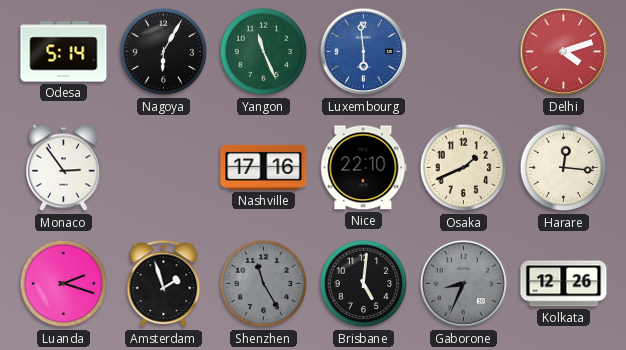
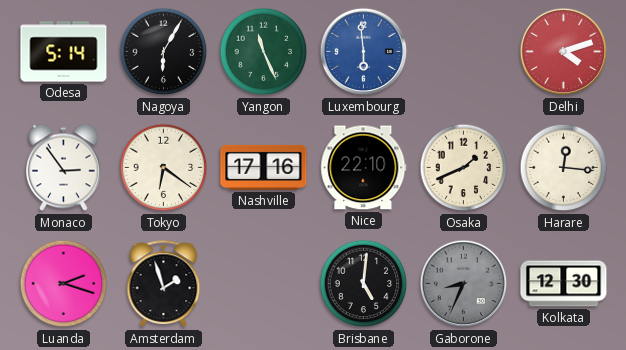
Tokyo: none -> 6:21 (164, 168)
Shenzhen: 11:25 -> none (264, 284)
Kolkata: 12:26 -> 12:30 (564, 284)
